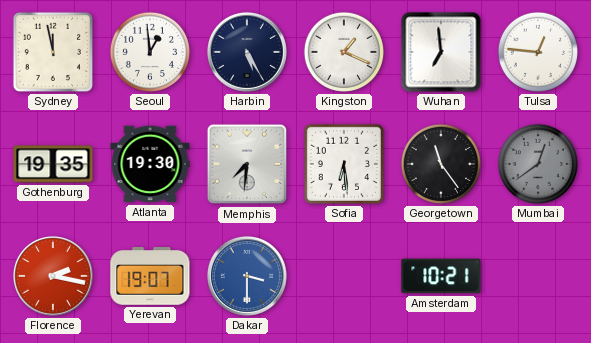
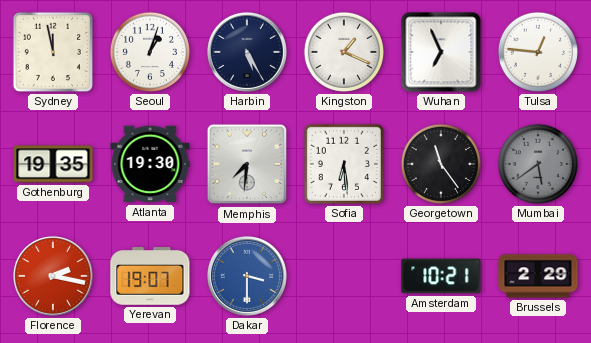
Seoul: 12:59 -> 1:03 (150, 52)
Wuhan: 6:59 -> 6:56 (441, 52)
Mumbai: 12:39 -> 5:39 (538, 164)
Brussels: none -> 2:29 (538, 276)
